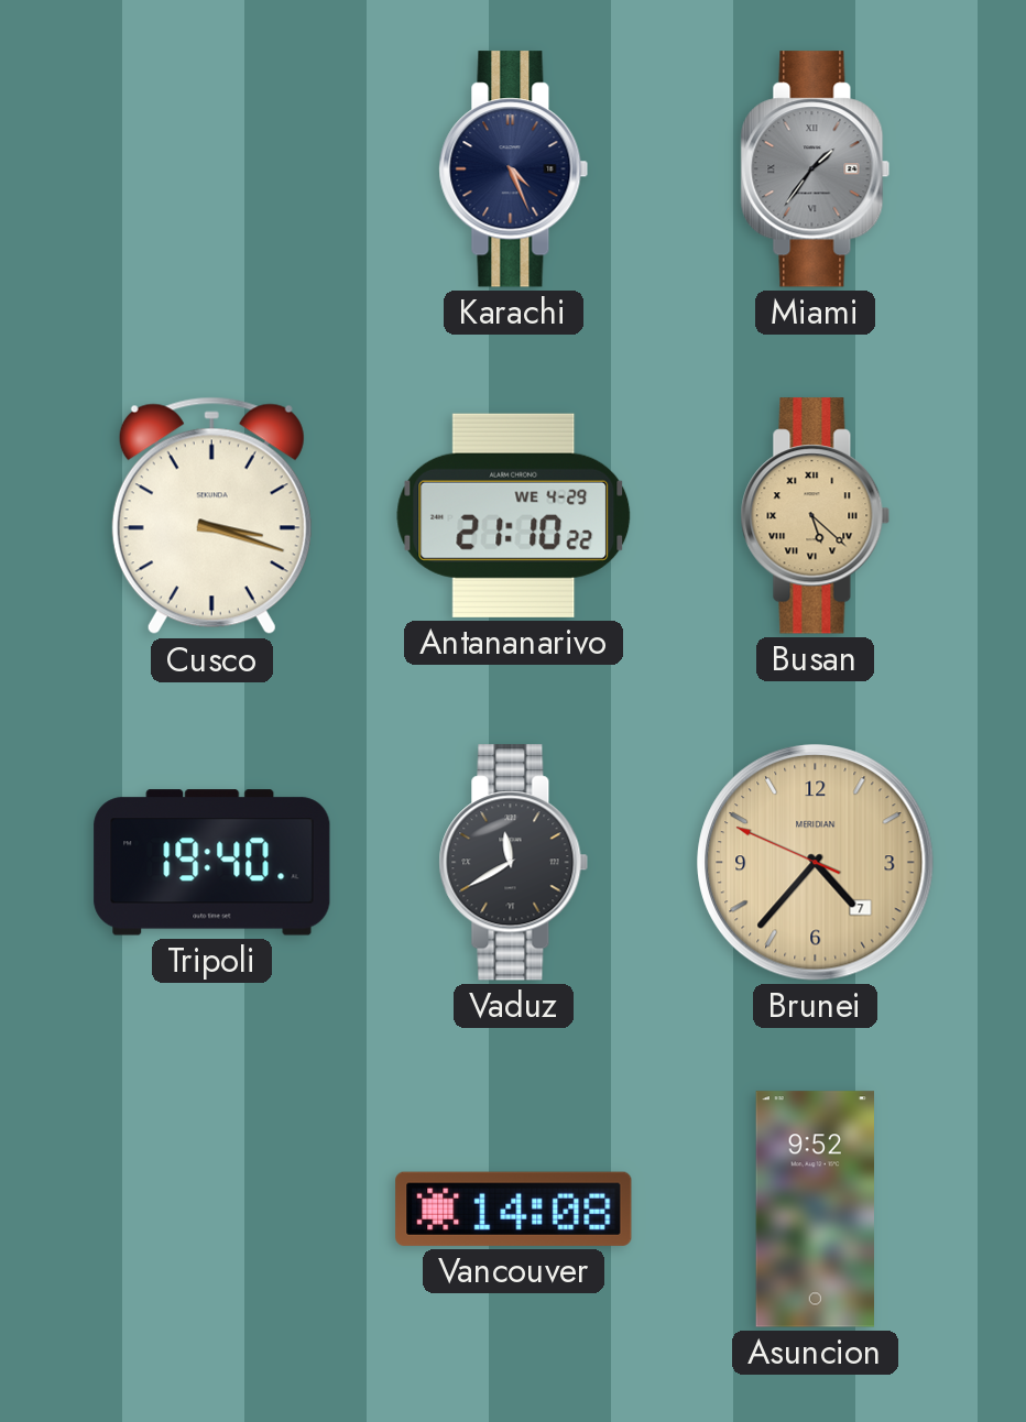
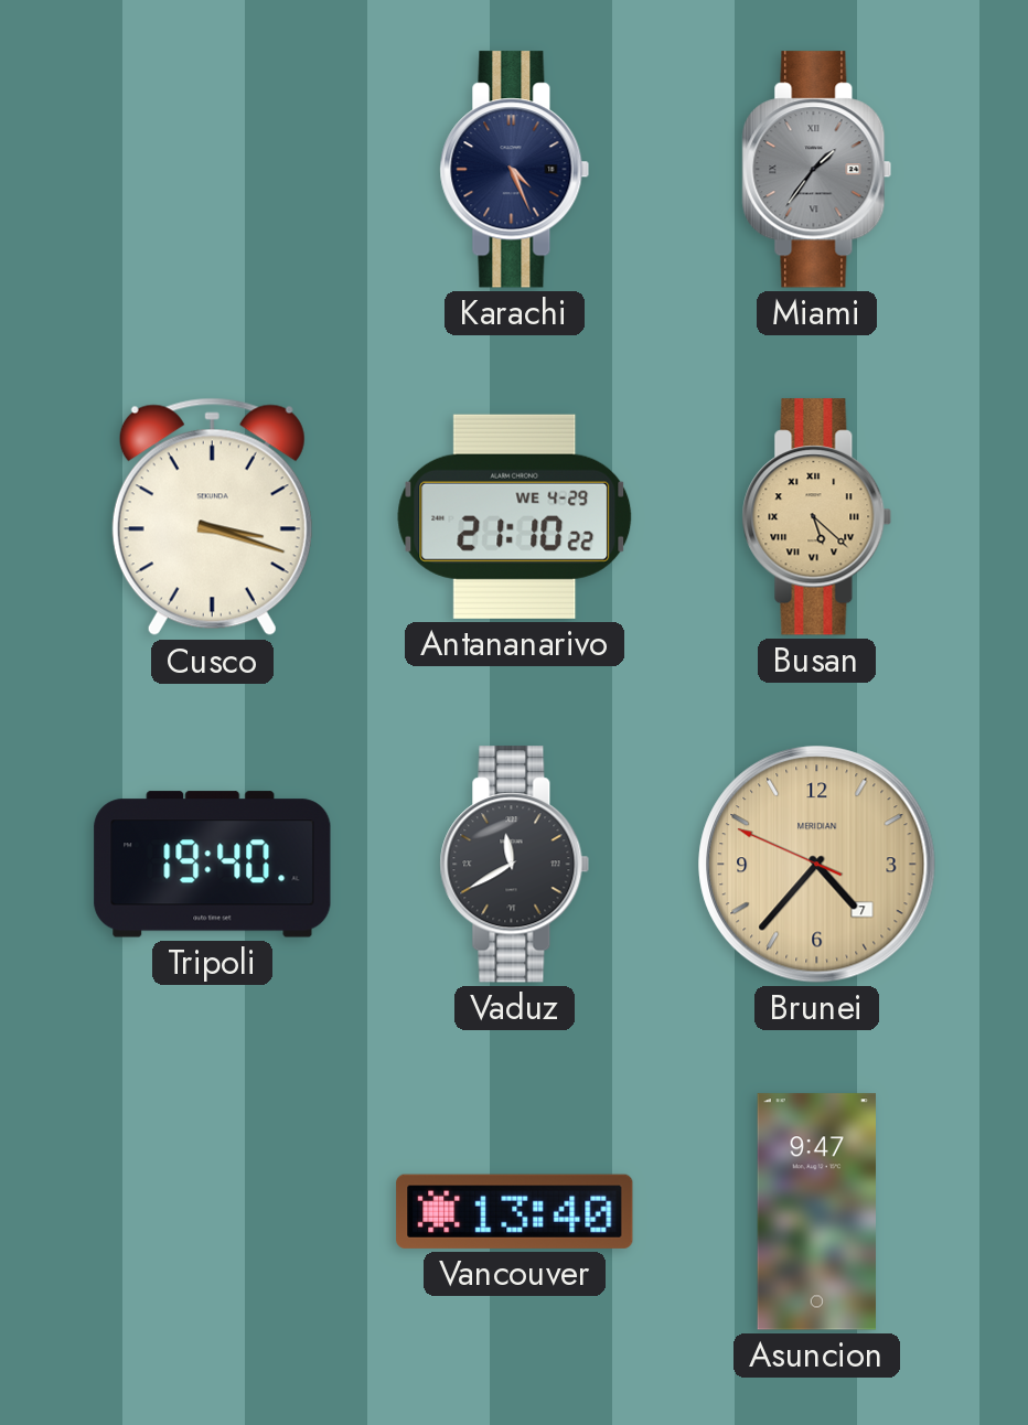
Vancouver: 14:08 -> 13:40 (515, 1211)
Asuncion: 9:52 -> 9:47 (816, 1212)
